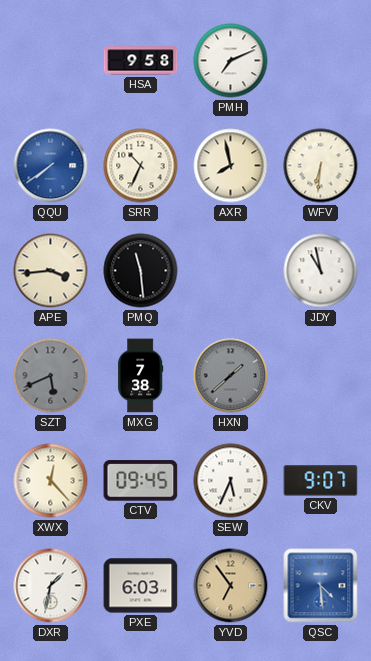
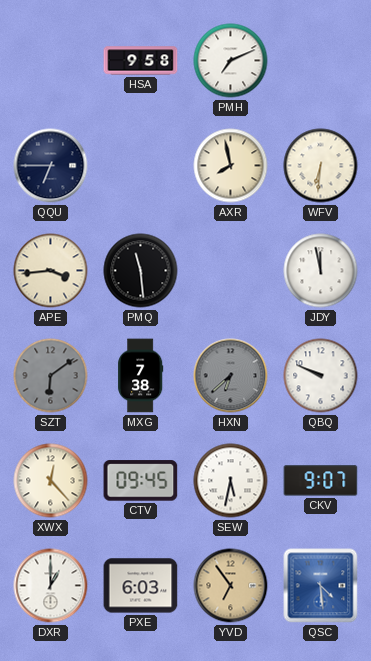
QQU: 7:39 -> 6:45 (51, 166)
QQU dial: blue -> navy (51, 166)
SRR: 10:34 -> none (141, 166)
JDY: 10:58 -> 11:58 (321, 271)
SZT: 5:41 -> 6:09 (51, 376)
HXN: 1:38 -> 6:38 (231, 376)
QBQ: none -> 9:49 (321, 376)
SEW: 5:34 -> 5:32 (231, 481)
DXR: 1:32 -> 1:00 (51, 586)
